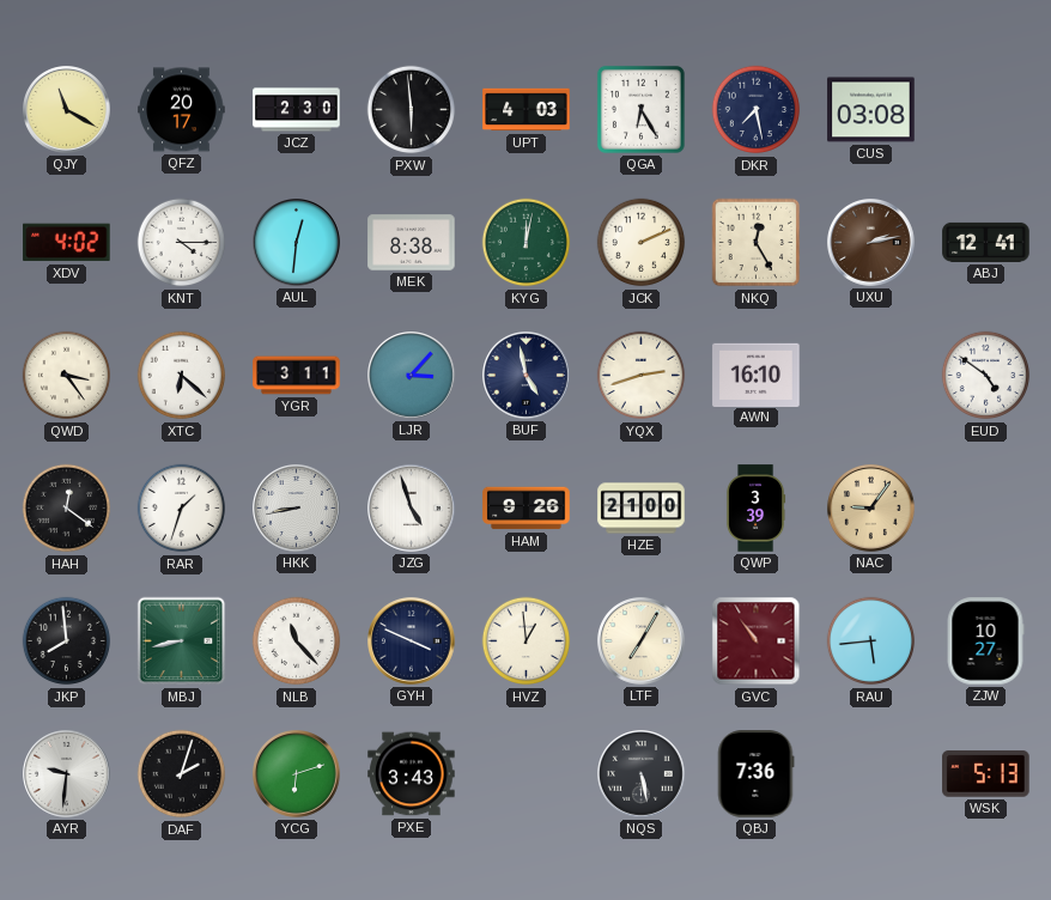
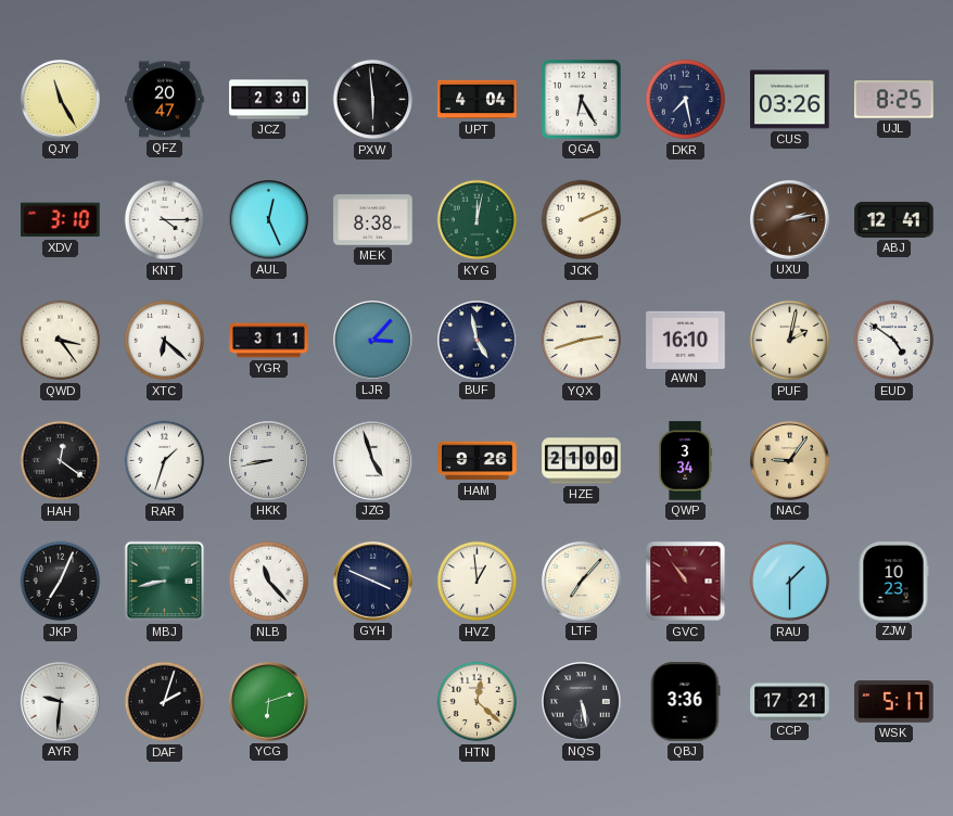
QJY: 11:20 -> 11:25 (61, 100)
QFZ: 20:17 -> 20:47 (165, 100)
UPT: 4:03 -> 4:04 (478, 100)
CUS: 03:08 -> 03:26 (790, 100)
UJL: none -> 8:25 (894, 100)
XDV: 4:02 -> 3:10 (61, 220)
AUL: 12:31 -> 12:26 (269, 220)
NKQ: 12:25 -> none (757, 243)
PUF: none -> 2:02 (790, 341)
QWP: 3:39 -> 3:34 (685, 461)
JKP: 7:59 -> 7:04 (61, 582)
LTF: 7:05 -> 7:07 (582, 582)
RAU: 5:44 -> 1:30 (790, 582)
ZJW: 10:27 -> 10:23 (893, 582)
PXE: 3:43 -> none (412, 774)
HTN: none -> 12:22 (478, 702)
QBJ: 7:36 -> 3:36 (685, 702)
CCP: none -> 17:21 (790, 702)
WSK: 5:13 -> 5:17 (894, 702)
